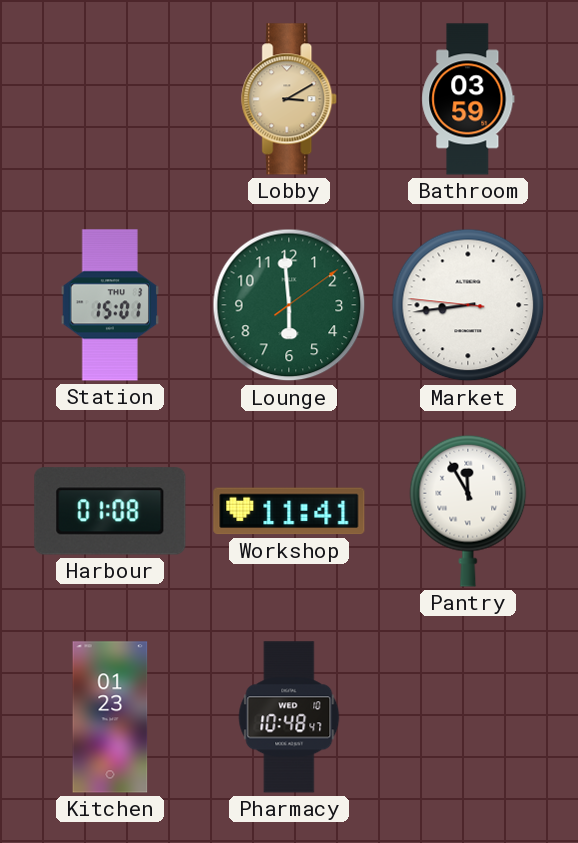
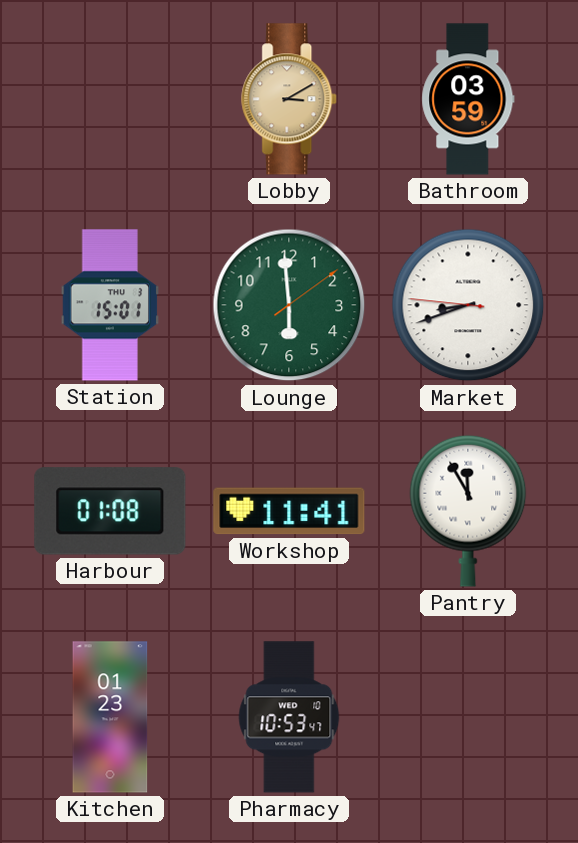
Market: 8:43 -> 8:41 (468, 305)
Pharmacy: 10:48 -> 10:53 (289, 717)
